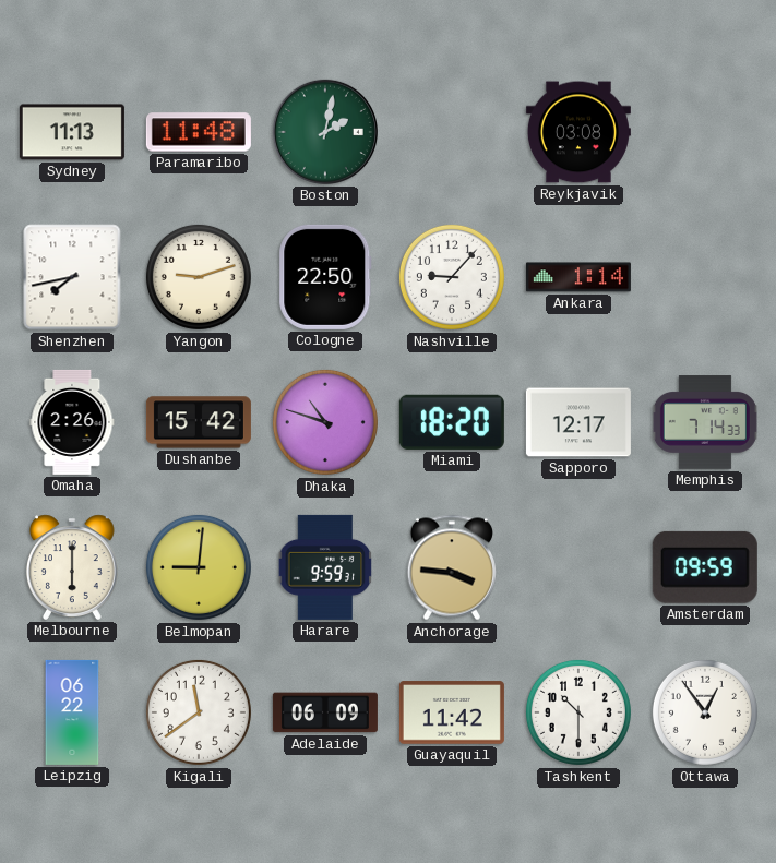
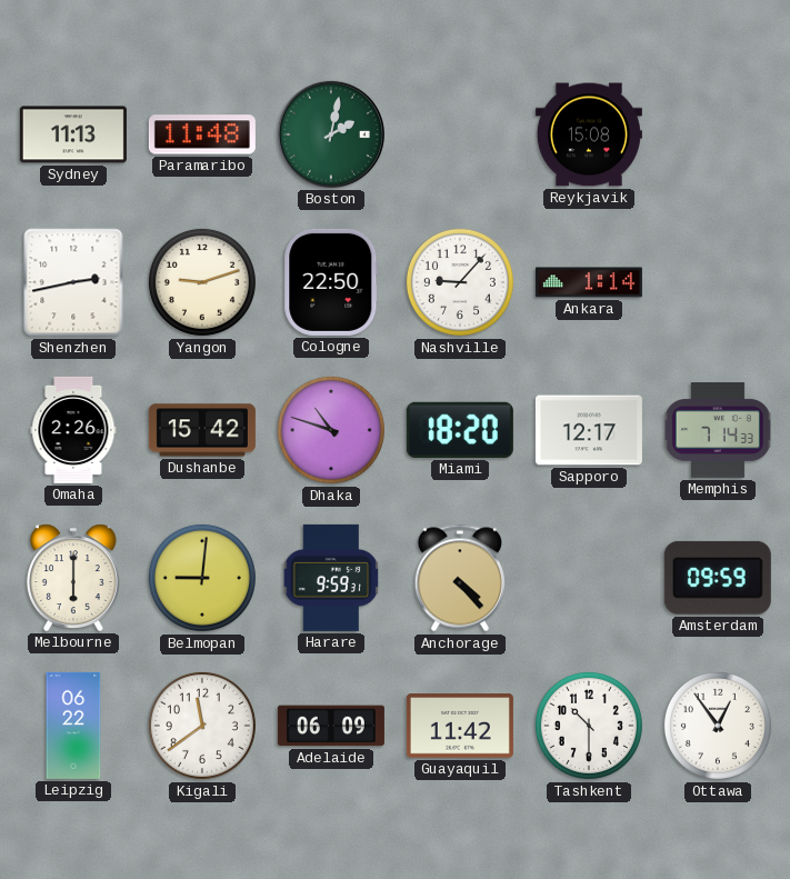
Reykjavik: 03:08 -> 15:08 (589, 134)
Shenzhen: 7:43 -> 2:43 (73, 282)
Anchorage: 3:46 -> 4:23 (460, 578)
